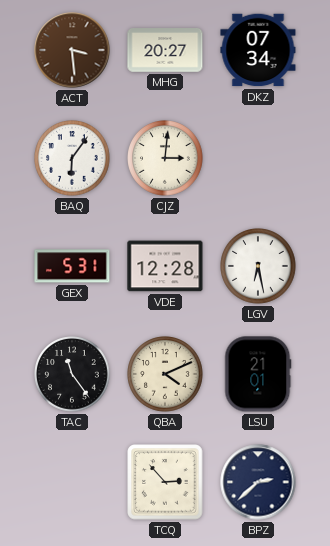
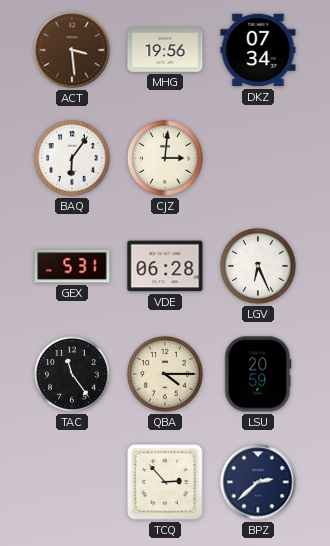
MHG: 20:27 -> 19:56 (165, 51)
VDE: 12:28 -> 06:28 (165, 266)
LGV: 6:28 -> 6:26 (258, 266)
QBA: 4:11 -> 4:15 (165, 374)
LSU: 21:01 -> 20:59 (258, 374)
